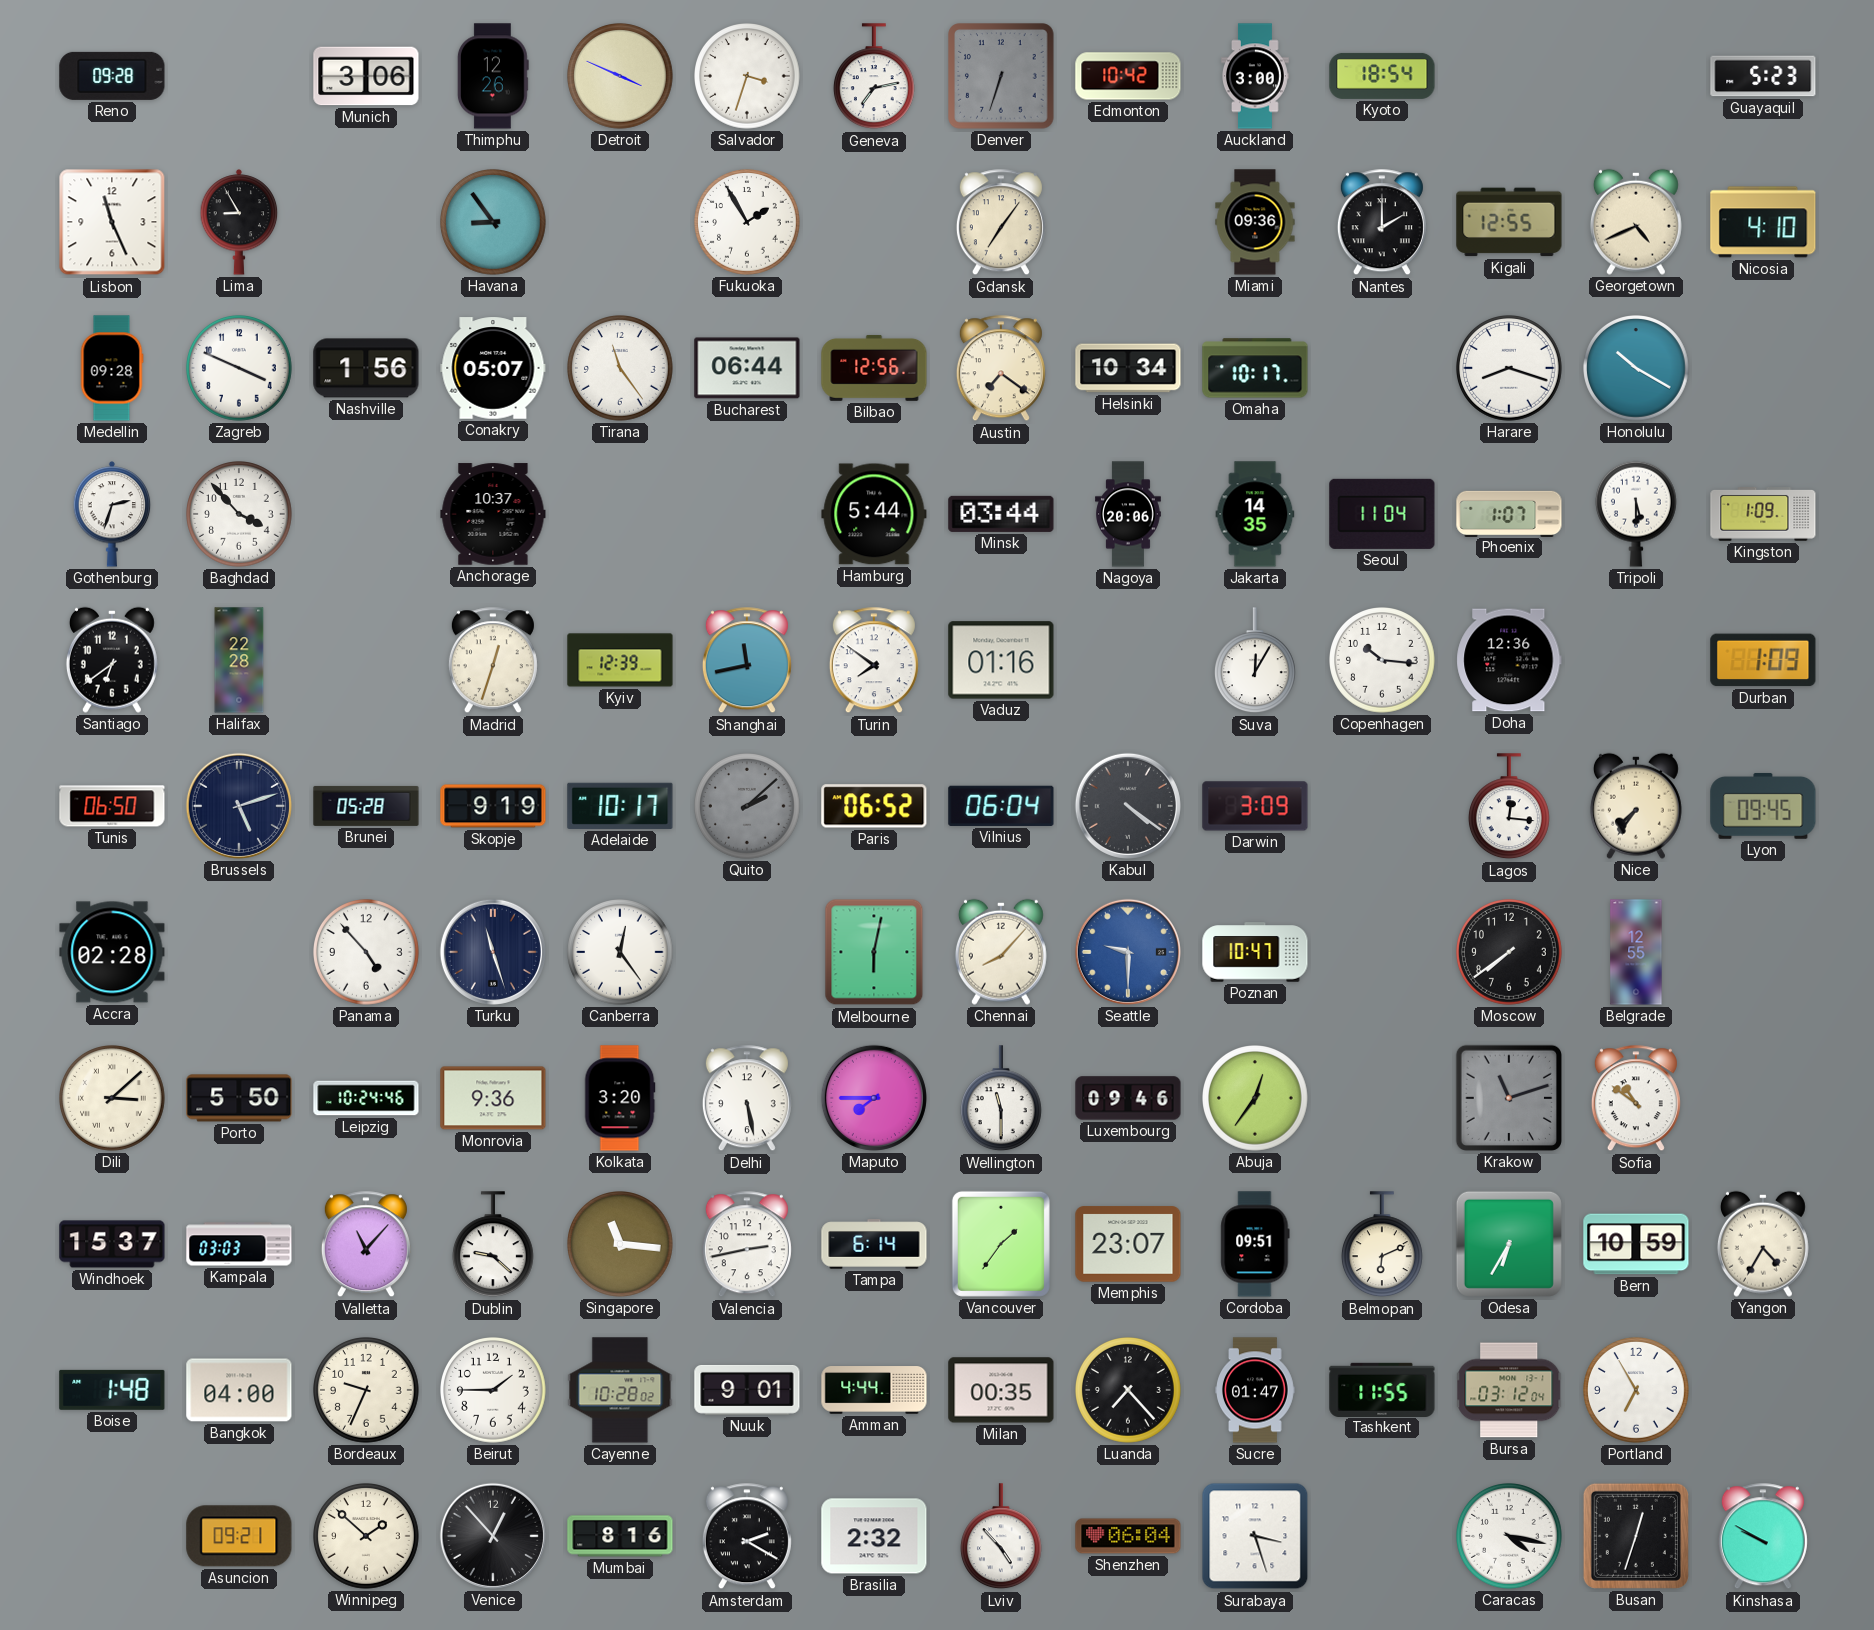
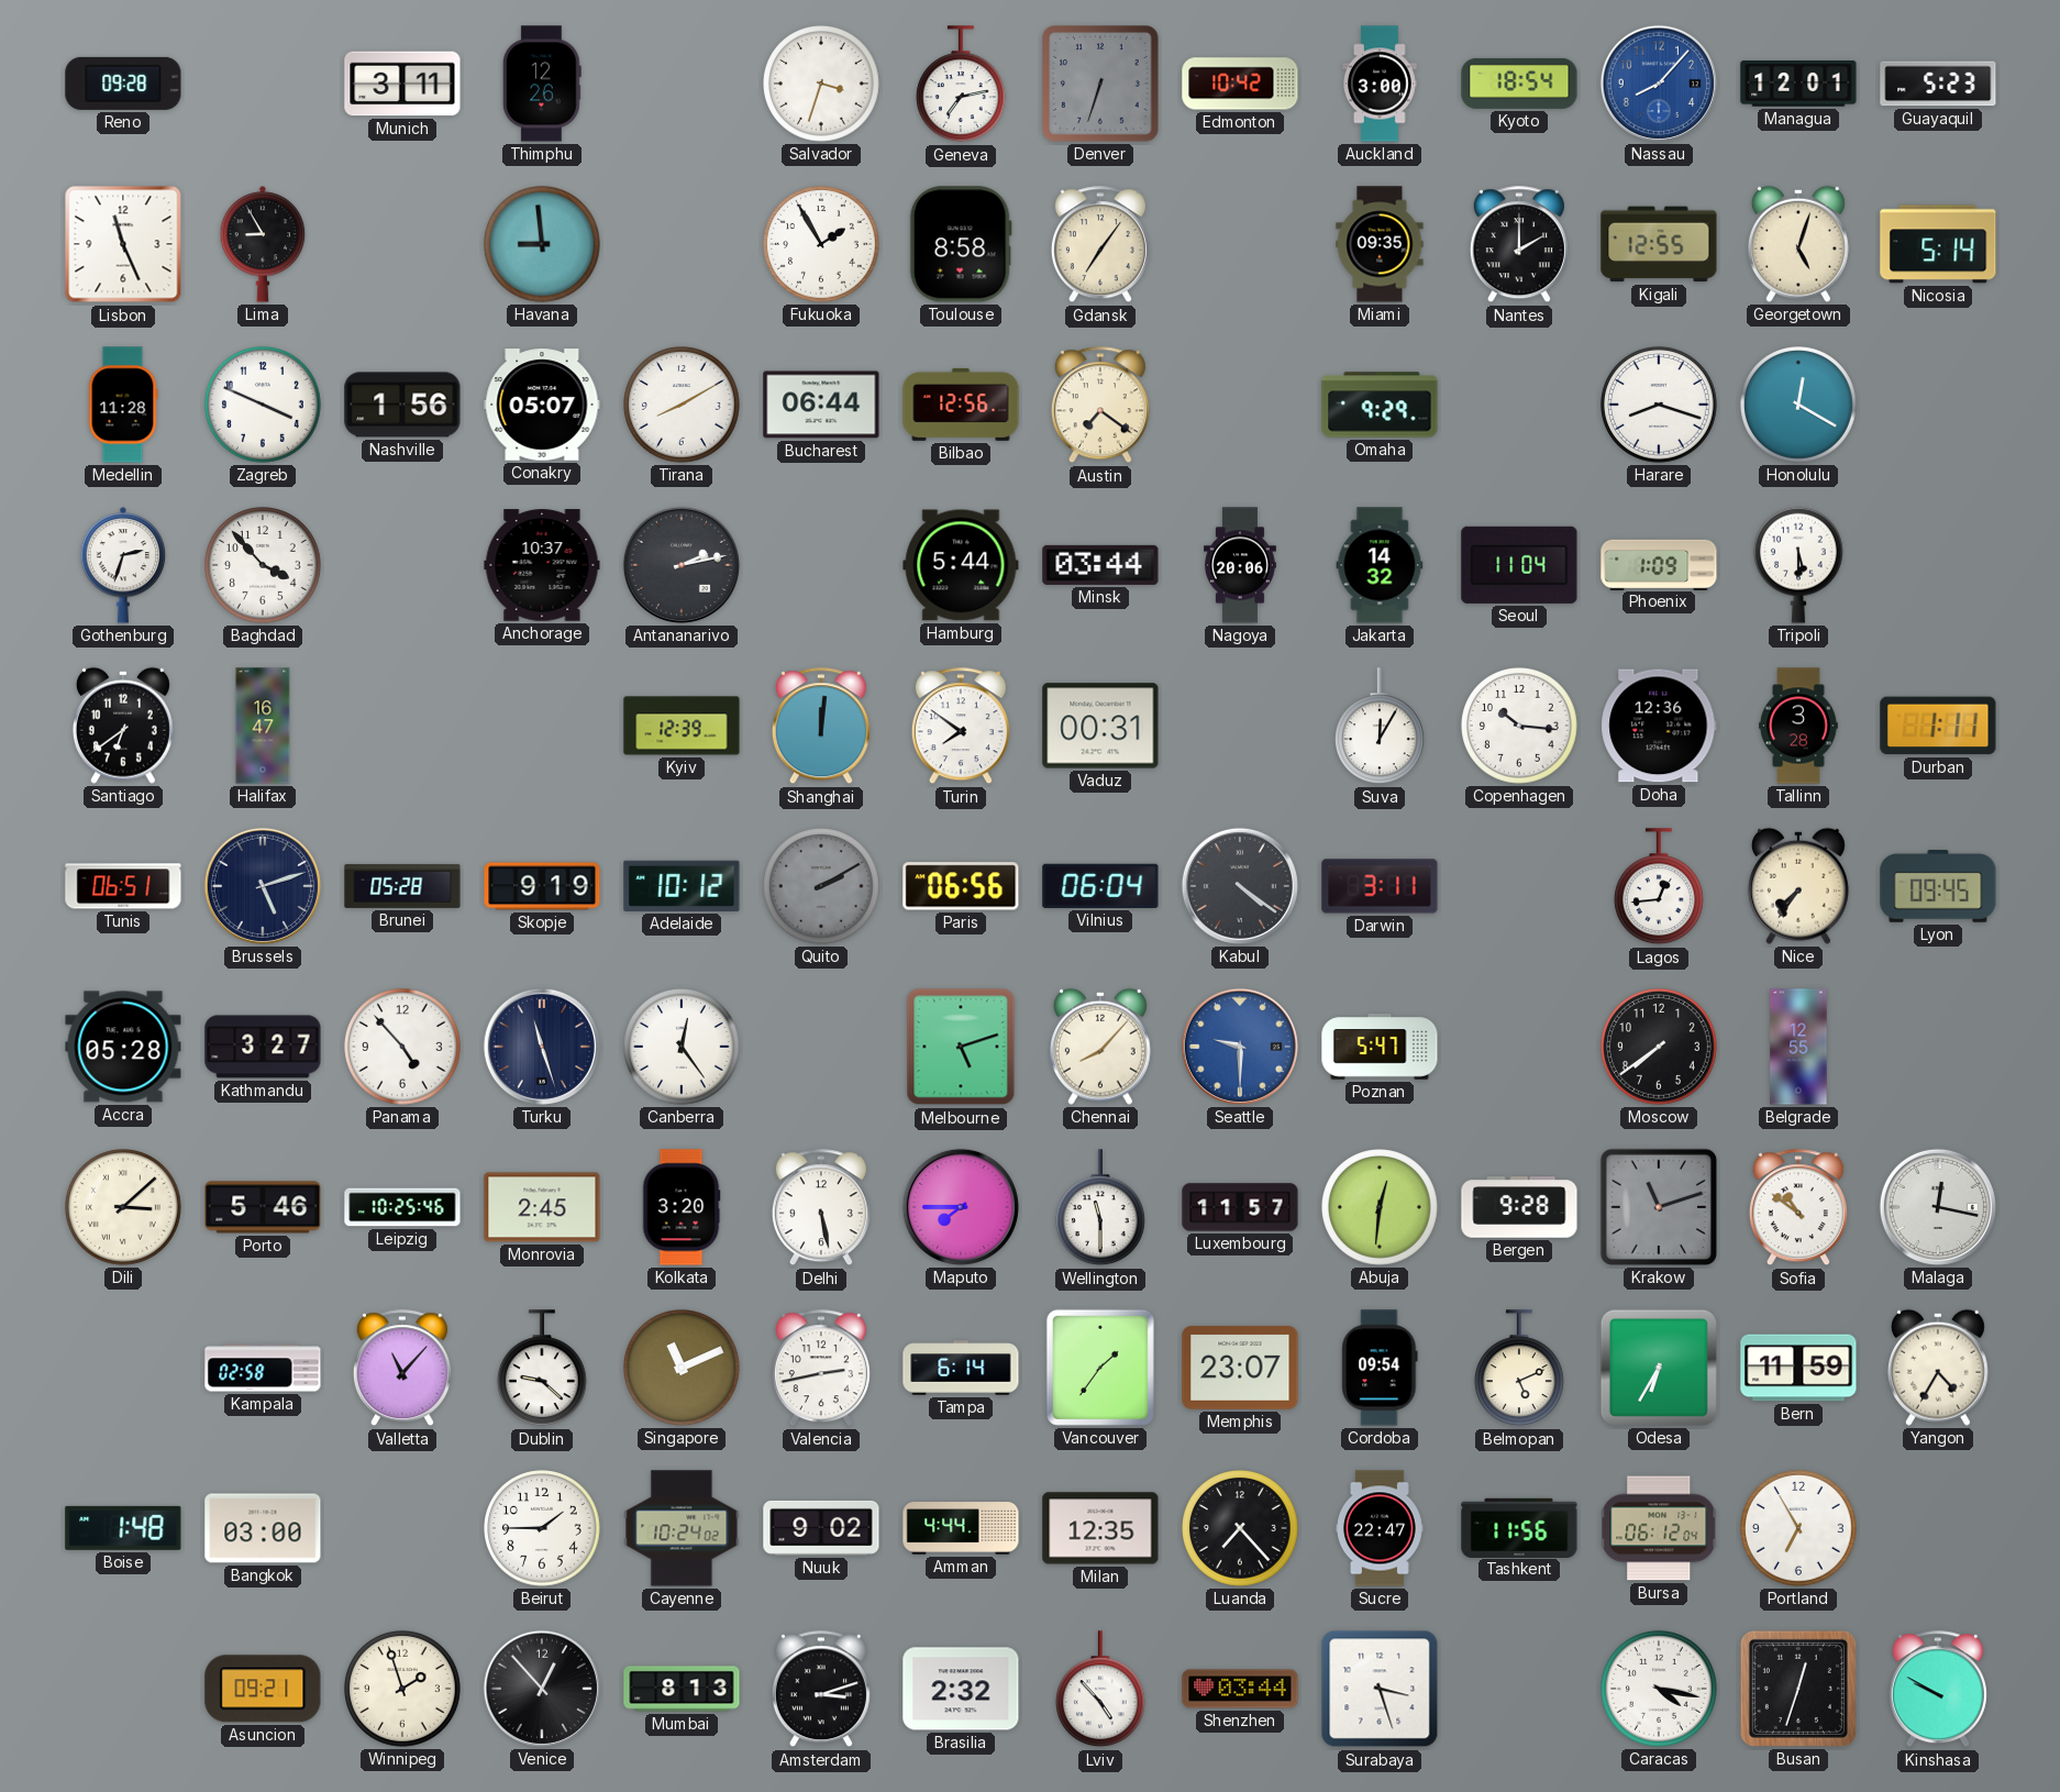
Munich: 3:06 -> 3:11 (402, 84)
Detroit: 3:49 -> none (621, 77)
Nassau: none -> 8:07 (1659, 84)
Managua: none -> 12:01 (1798, 84)
Havana: 8:54 -> 8:59 (543, 245)
Toulouse: none -> 8:58 (961, 244)
Miami: 09:36 -> 09:35 (1380, 244)
Georgetown: 4:41 -> 5:03 (1798, 244)
Nicosia: 4:10 -> 5:14 (1938, 244)
Medellin: 09:28 -> 11:28 (123, 405)
Tirana: 11:24 -> 8:10 (683, 406)
Helsinki: 10:34 -> none (1128, 368)
Omaha: 10:17 -> 9:29 (1380, 405)
Honolulu: 10:20 -> 12:20 (1799, 406)
Antananarivo: none -> 2:13 (682, 565)
Jakarta: 14:35 -> 14:32 (1380, 565)
Phoenix: 1:07 -> 1:09 (1659, 564)
Kingston: 1:09 -> none (1763, 515)
Halifax: 22:28 -> 16:47 (263, 726)
Madrid: 12:33 -> none (493, 661)
Shanghai: 11:43 -> 12:01 (821, 727)
Vaduz: 01:16 -> 00:31 (1100, 726)
Tallinn: none -> 3:28 (1798, 726)
Durban: 1:09 -> 1:11 (1938, 726)
Tunis: 06:50 -> 06:51 (123, 886)
Adelaide: 10:17 -> 10:12 (682, 886)
Quito: 2:08 -> 2:10 (822, 887)
Paris: 06:52 -> 06:56 (961, 886)
Darwin: 3:09 -> 3:11 (1380, 886)
Lagos: 12:16 -> 12:44 (1659, 887)
Accra: 02:28 -> 05:28 (123, 1047)
Kathmandu: none -> 3:27 (263, 1047)
Melbourne: 6:02 -> 5:12 (961, 1047)
Poznan: 10:47 -> 5:47 (1380, 1047)
Porto: 5:50 -> 5:46 (263, 1207)
Leipzig: 10:24 -> 10:25 (402, 1207)
Monrovia: 9:36 -> 2:45 (542, 1207)
Luxembourg: 09:46 -> 11:57 (1240, 1207)
Abuja: 12:36 -> 12:31 (1381, 1208)
Bergen: none -> 9:28 (1519, 1207)
Malaga: none -> 12:17 (1938, 1207)
Windhoek: 15:37 -> none (112, 1244)
Kampala: 03:03 -> 02:58 (263, 1368)
Singapore: 11:16 -> 11:11 (683, 1369)
Cordoba: 09:51 -> 09:54 (1380, 1368)
Belmopan: 6:11 -> 5:11 (1519, 1369)
Bern: 10:59 -> 11:59 (1798, 1368)
Bangkok: 04:00 -> 03:00 (263, 1528)
Bordeaux: 9:34 -> none (367, 1391)
Cayenne: 10:28 -> 10:24 (682, 1528)
Nuuk: 9:01 -> 9:02 (821, 1528)
Milan: 00:35 -> 12:35 (1100, 1528)
Sucre: 01:47 -> 22:47 (1381, 1528)
Tashkent: 11:55 -> 11:56 (1519, 1527)
Bursa: 03:12 -> 06:12 (1660, 1528)
Winnipeg: 1:52 -> 1:57 (403, 1690)
Mumbai: 8:16 -> 8:13 (682, 1689)
Amsterdam: 2:20 -> 3:12 (821, 1690)
Shenzhen: 06:04 -> 03:44 (1240, 1689)
